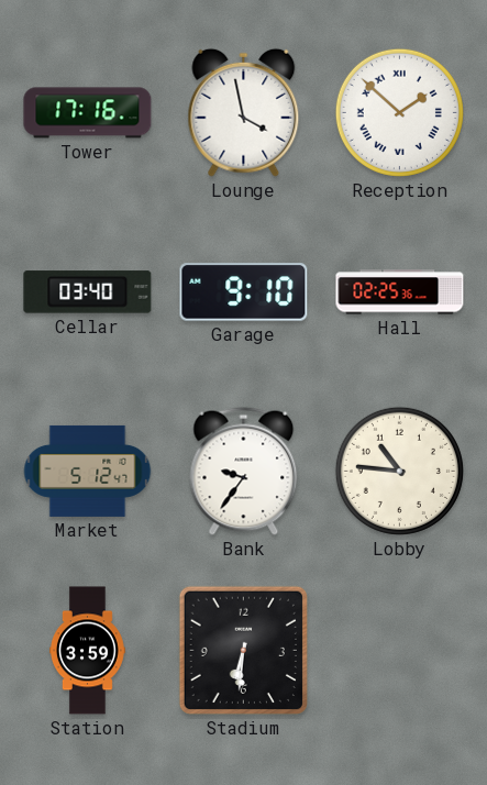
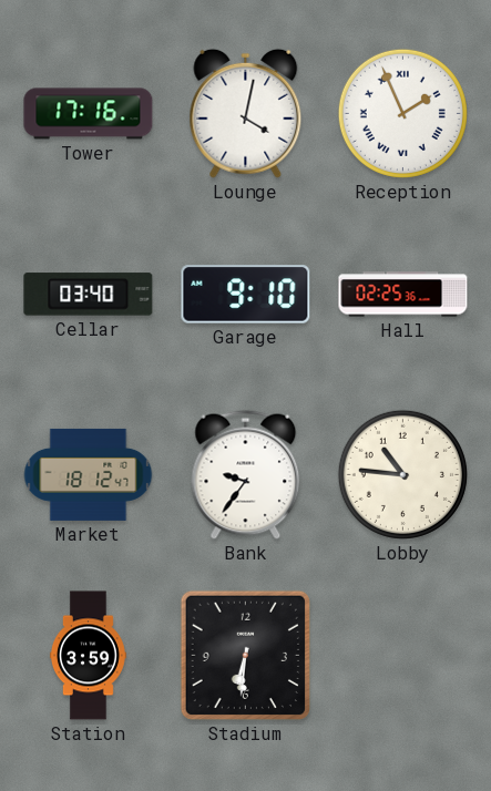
Lounge: 3:58 -> 4:02 (246, 113)
Reception: 1:52 -> 1:56 (402, 113)
Market: 5:12 -> 18:12 (89, 474)
